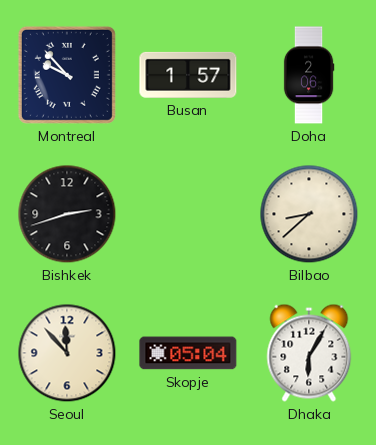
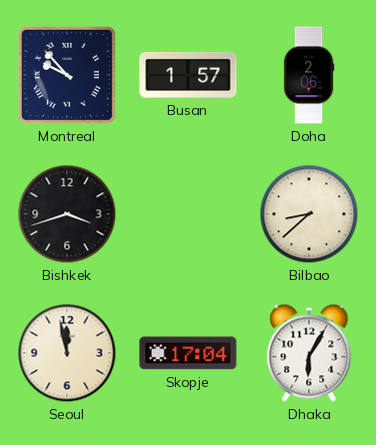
Bishkek: 2:42 -> 3:42 (67, 214)
Seoul: 11:53 -> 11:58 (67, 353)
Skopje: 05:04 -> 17:04 (188, 353)
